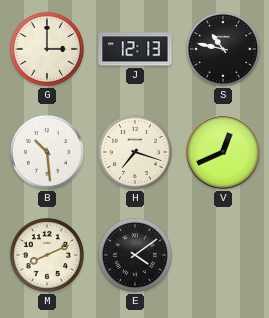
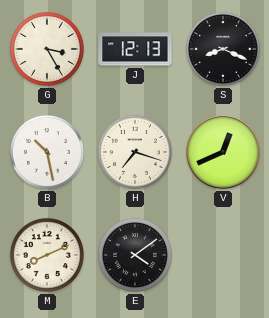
G: 3:00 -> 3:25 (47, 49)
S: 10:47 -> 8:19 (223, 49)
B: 10:29 -> 10:28 (47, 152)
